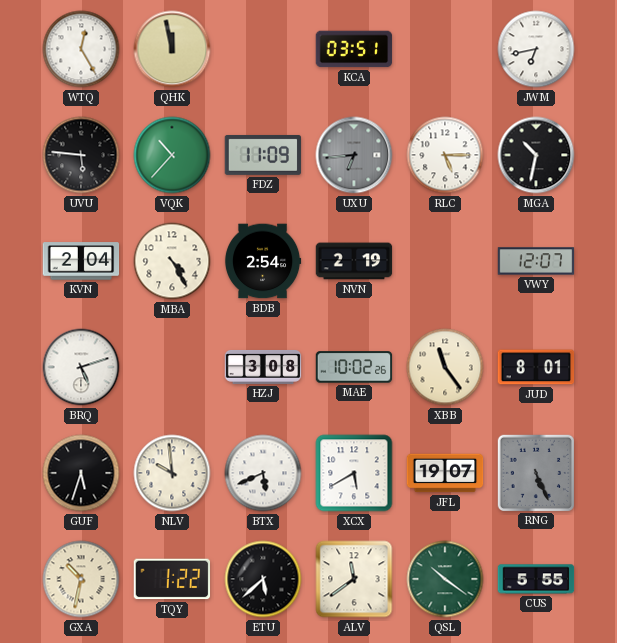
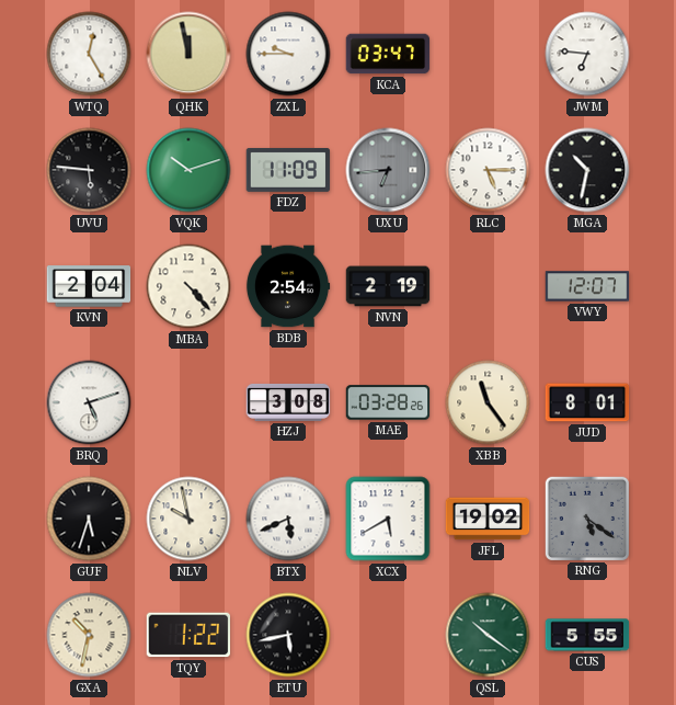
ZXL: none -> 9:45 (288, 54)
KCA: 03:51 -> 03:47 (388, 54)
JWM: 6:43 -> 6:46 (587, 54)
VQK: 10:37 -> 10:12 (188, 170)
MBA: 4:25 -> 4:23 (188, 286)
MAE: 10:02 -> 03:28 (388, 402)
NLV: 9:59 -> 9:58 (188, 519)
JFL: 19:07 -> 19:02 (488, 519)
RNG: 5:26 -> 5:21 (586, 518)
ETU: 5:38 -> 5:43 (288, 635)
ALV: 11:39 -> none (354, 579)
